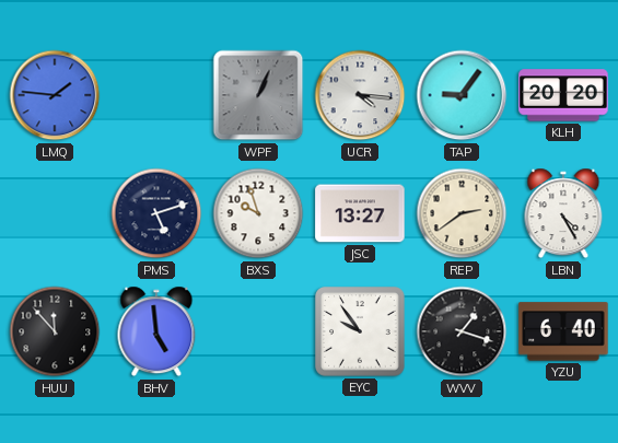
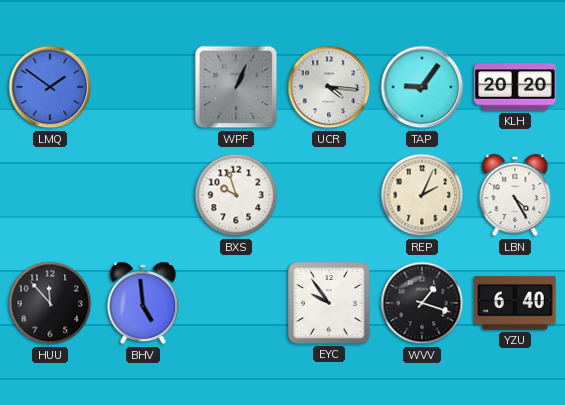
LMQ: 1:46 -> 1:51 (50, 87)
PMS: 5:12 -> none (156, 213)
JSC: 13:27 -> none (360, 213)
REP: 2:39 -> 2:04 (422, 195)
